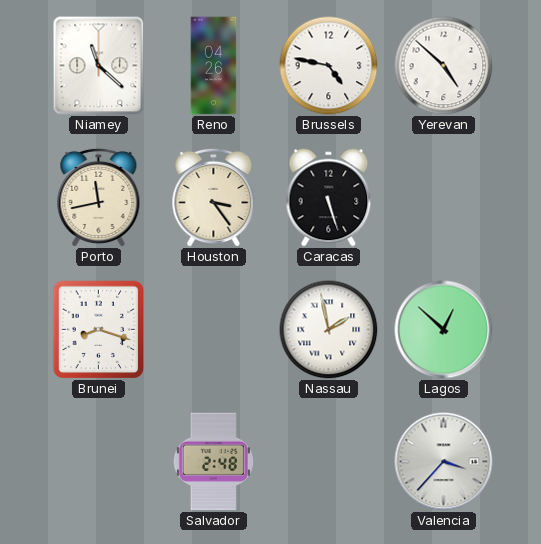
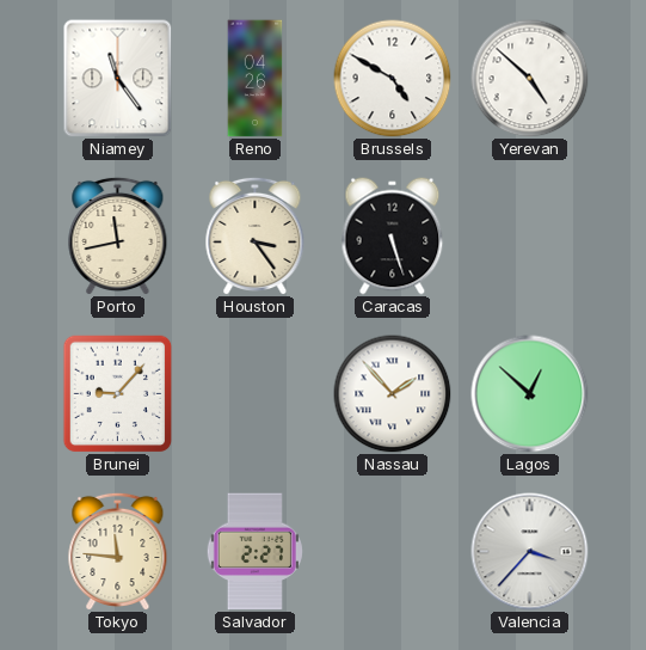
Niamey: 11:22 -> 11:24 (118, 79)
Brussels: 4:47 -> 4:50 (393, 79)
Brunei: 8:18 -> 9:07 (118, 393)
Nassau: 1:58 -> 1:53 (393, 394)
Tokyo: none -> 11:46 (118, 551)
Salvador: 2:48 -> 2:27 (254, 552)
